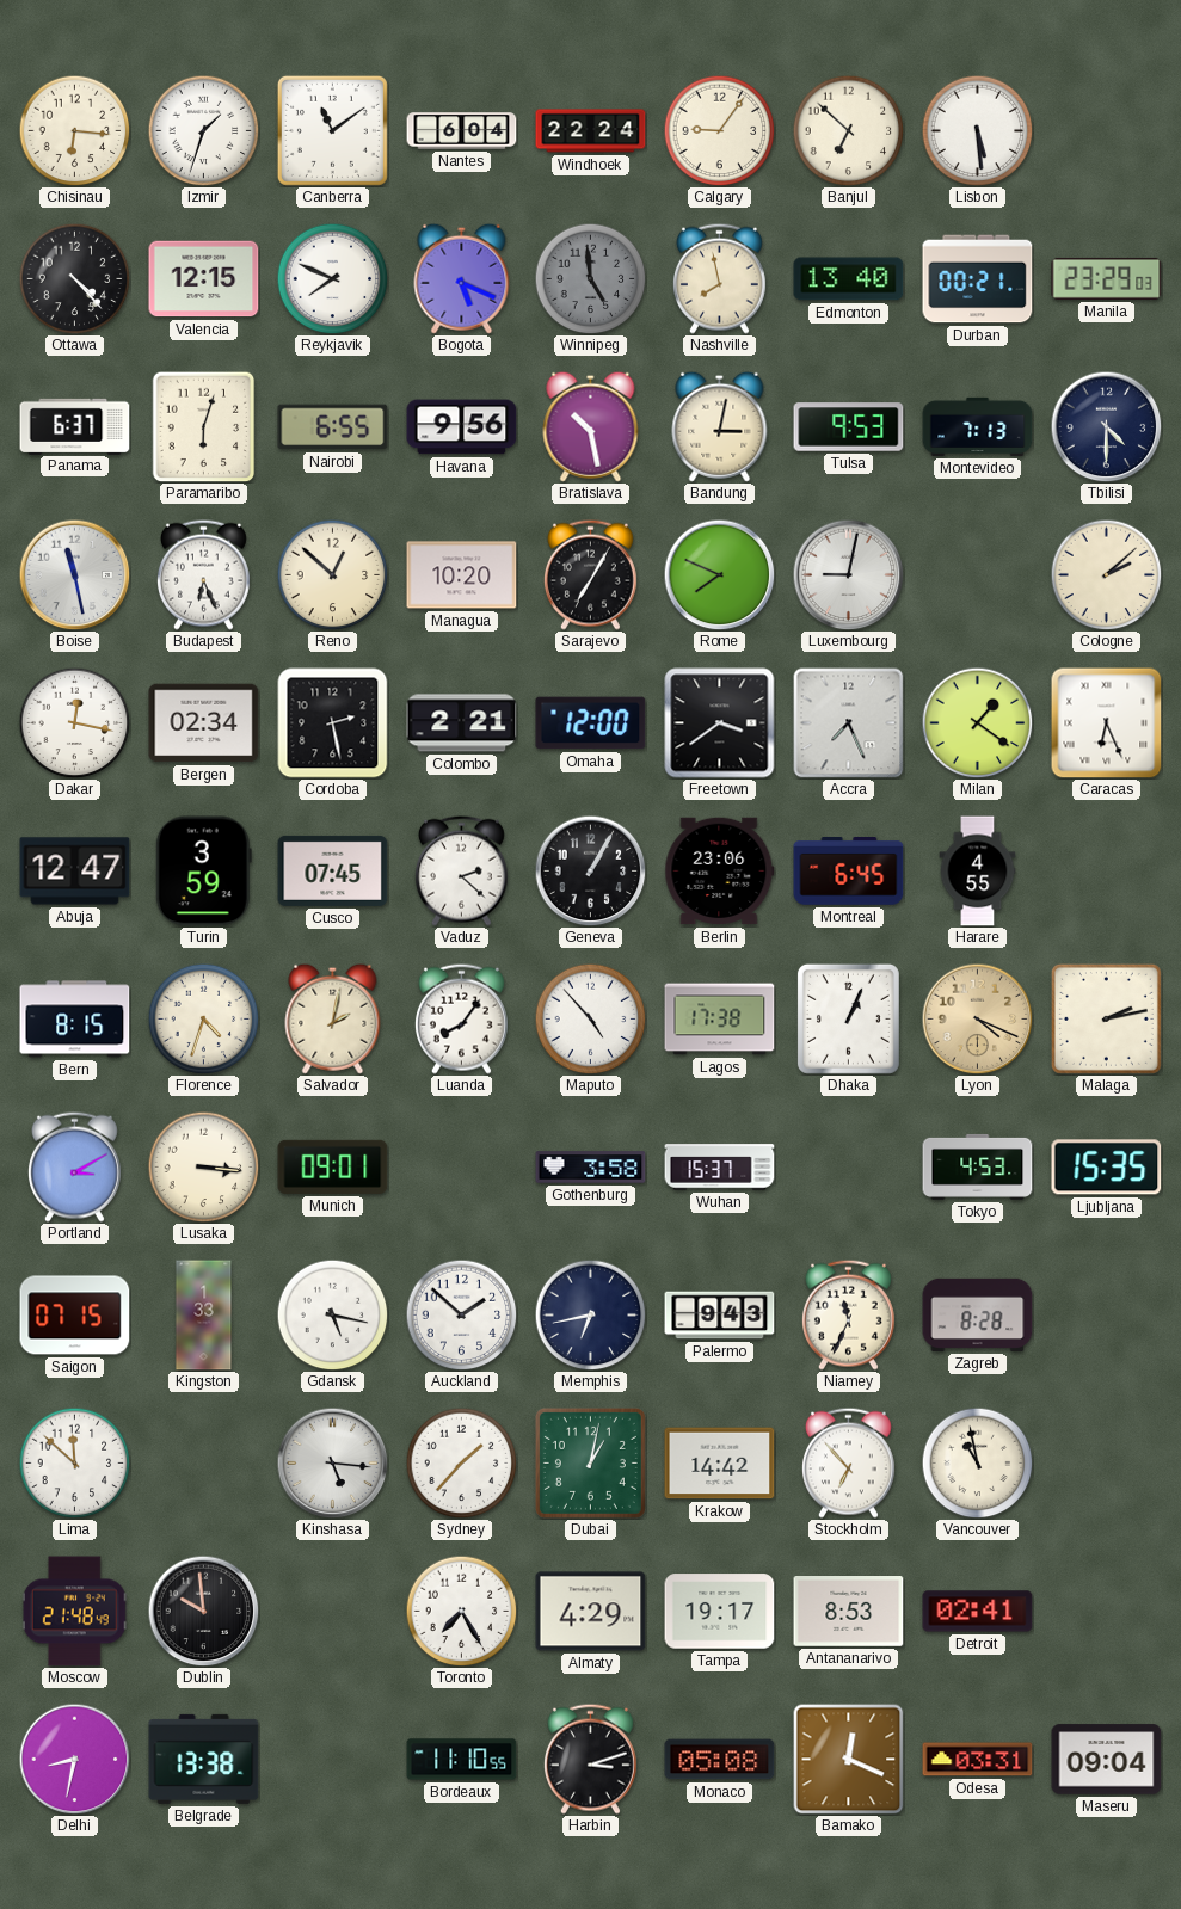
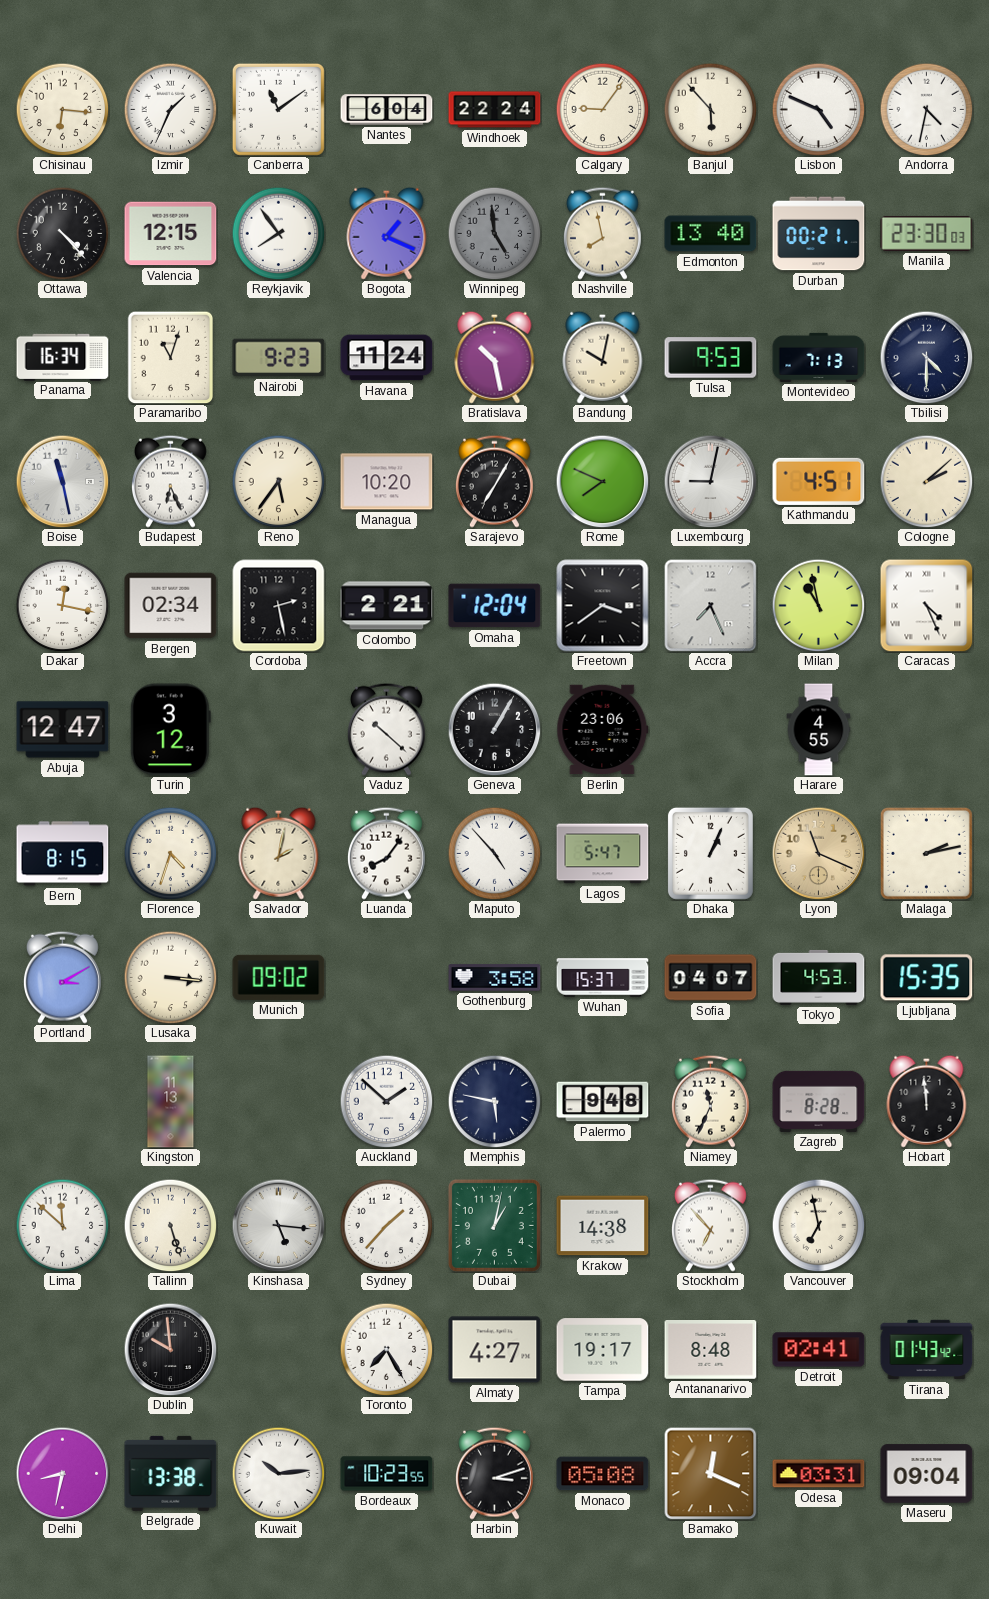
Izmir: 1:33 -> 1:34 (170, 109)
Banjul: 6:52 -> 5:53 (710, 109)
Lisbon: 5:29 -> 4:49 (818, 109)
Andorra: none -> 4:32 (926, 109)
Reykjavik: 7:49 -> 7:54 (278, 233)
Bogota: 5:19 -> 1:19 (387, 233)
Manila: 23:29 -> 23:30 (927, 233)
Panama: 6:37 -> 16:34 (63, 357)
Paramaribo: 6:03 -> 11:03 (171, 357)
Nairobi: 6:55 -> 9:23 (279, 358)
Havana: 9:56 -> 11:24 (387, 358)
Bandung: 3:02 -> 10:02 (603, 357)
Reno: 12:52 -> 5:36 (278, 481)
Kathmandu: none -> 4:51 (819, 481)
Omaha: 12:00 -> 12:04 (495, 606)
Milan: 1:21 -> 10:58 (818, 605)
Caracas: 6:26 -> 4:26 (927, 606)
Turin: 3:59 -> 3:12 (170, 730)
Cusco: 07:45 -> none (333, 870)
Vaduz: 2:22 -> 10:22 (386, 729)
Montreal: 6:45 -> none (849, 872)
Lagos: 17:38 -> 5:47 (603, 854)
Lyon: 4:19 -> 11:19 (818, 853)
Munich: 09:01 -> 09:02 (279, 977)
Sofia: none -> 04:07 (711, 978)
Saigon: 07:15 -> none (75, 1316)
Kingston: 1:33 -> 11:13 (171, 1102)
Gdansk: 5:17 -> none (332, 1314)
Memphis: 6:43 -> 5:47 (494, 1101)
Palermo: 9:43 -> 9:48 (603, 1102)
Hobart: none -> 11:59 (927, 1101)
Tallinn: none -> 5:27 (170, 1225)
Krakow: 14:42 -> 14:38 (603, 1226)
Vancouver: 10:58 -> 6:58 (818, 1225)
Moscow: 21:48 -> none (74, 1612)
Almaty: 4:29 -> 4:27 (495, 1350)
Antananarivo: 8:53 -> 8:48 (711, 1350)
Tirana: none -> 01:43 (927, 1350)
Kuwait: none -> 10:14 (278, 1473)
Bordeaux: 11:10 -> 10:23 (387, 1474)
